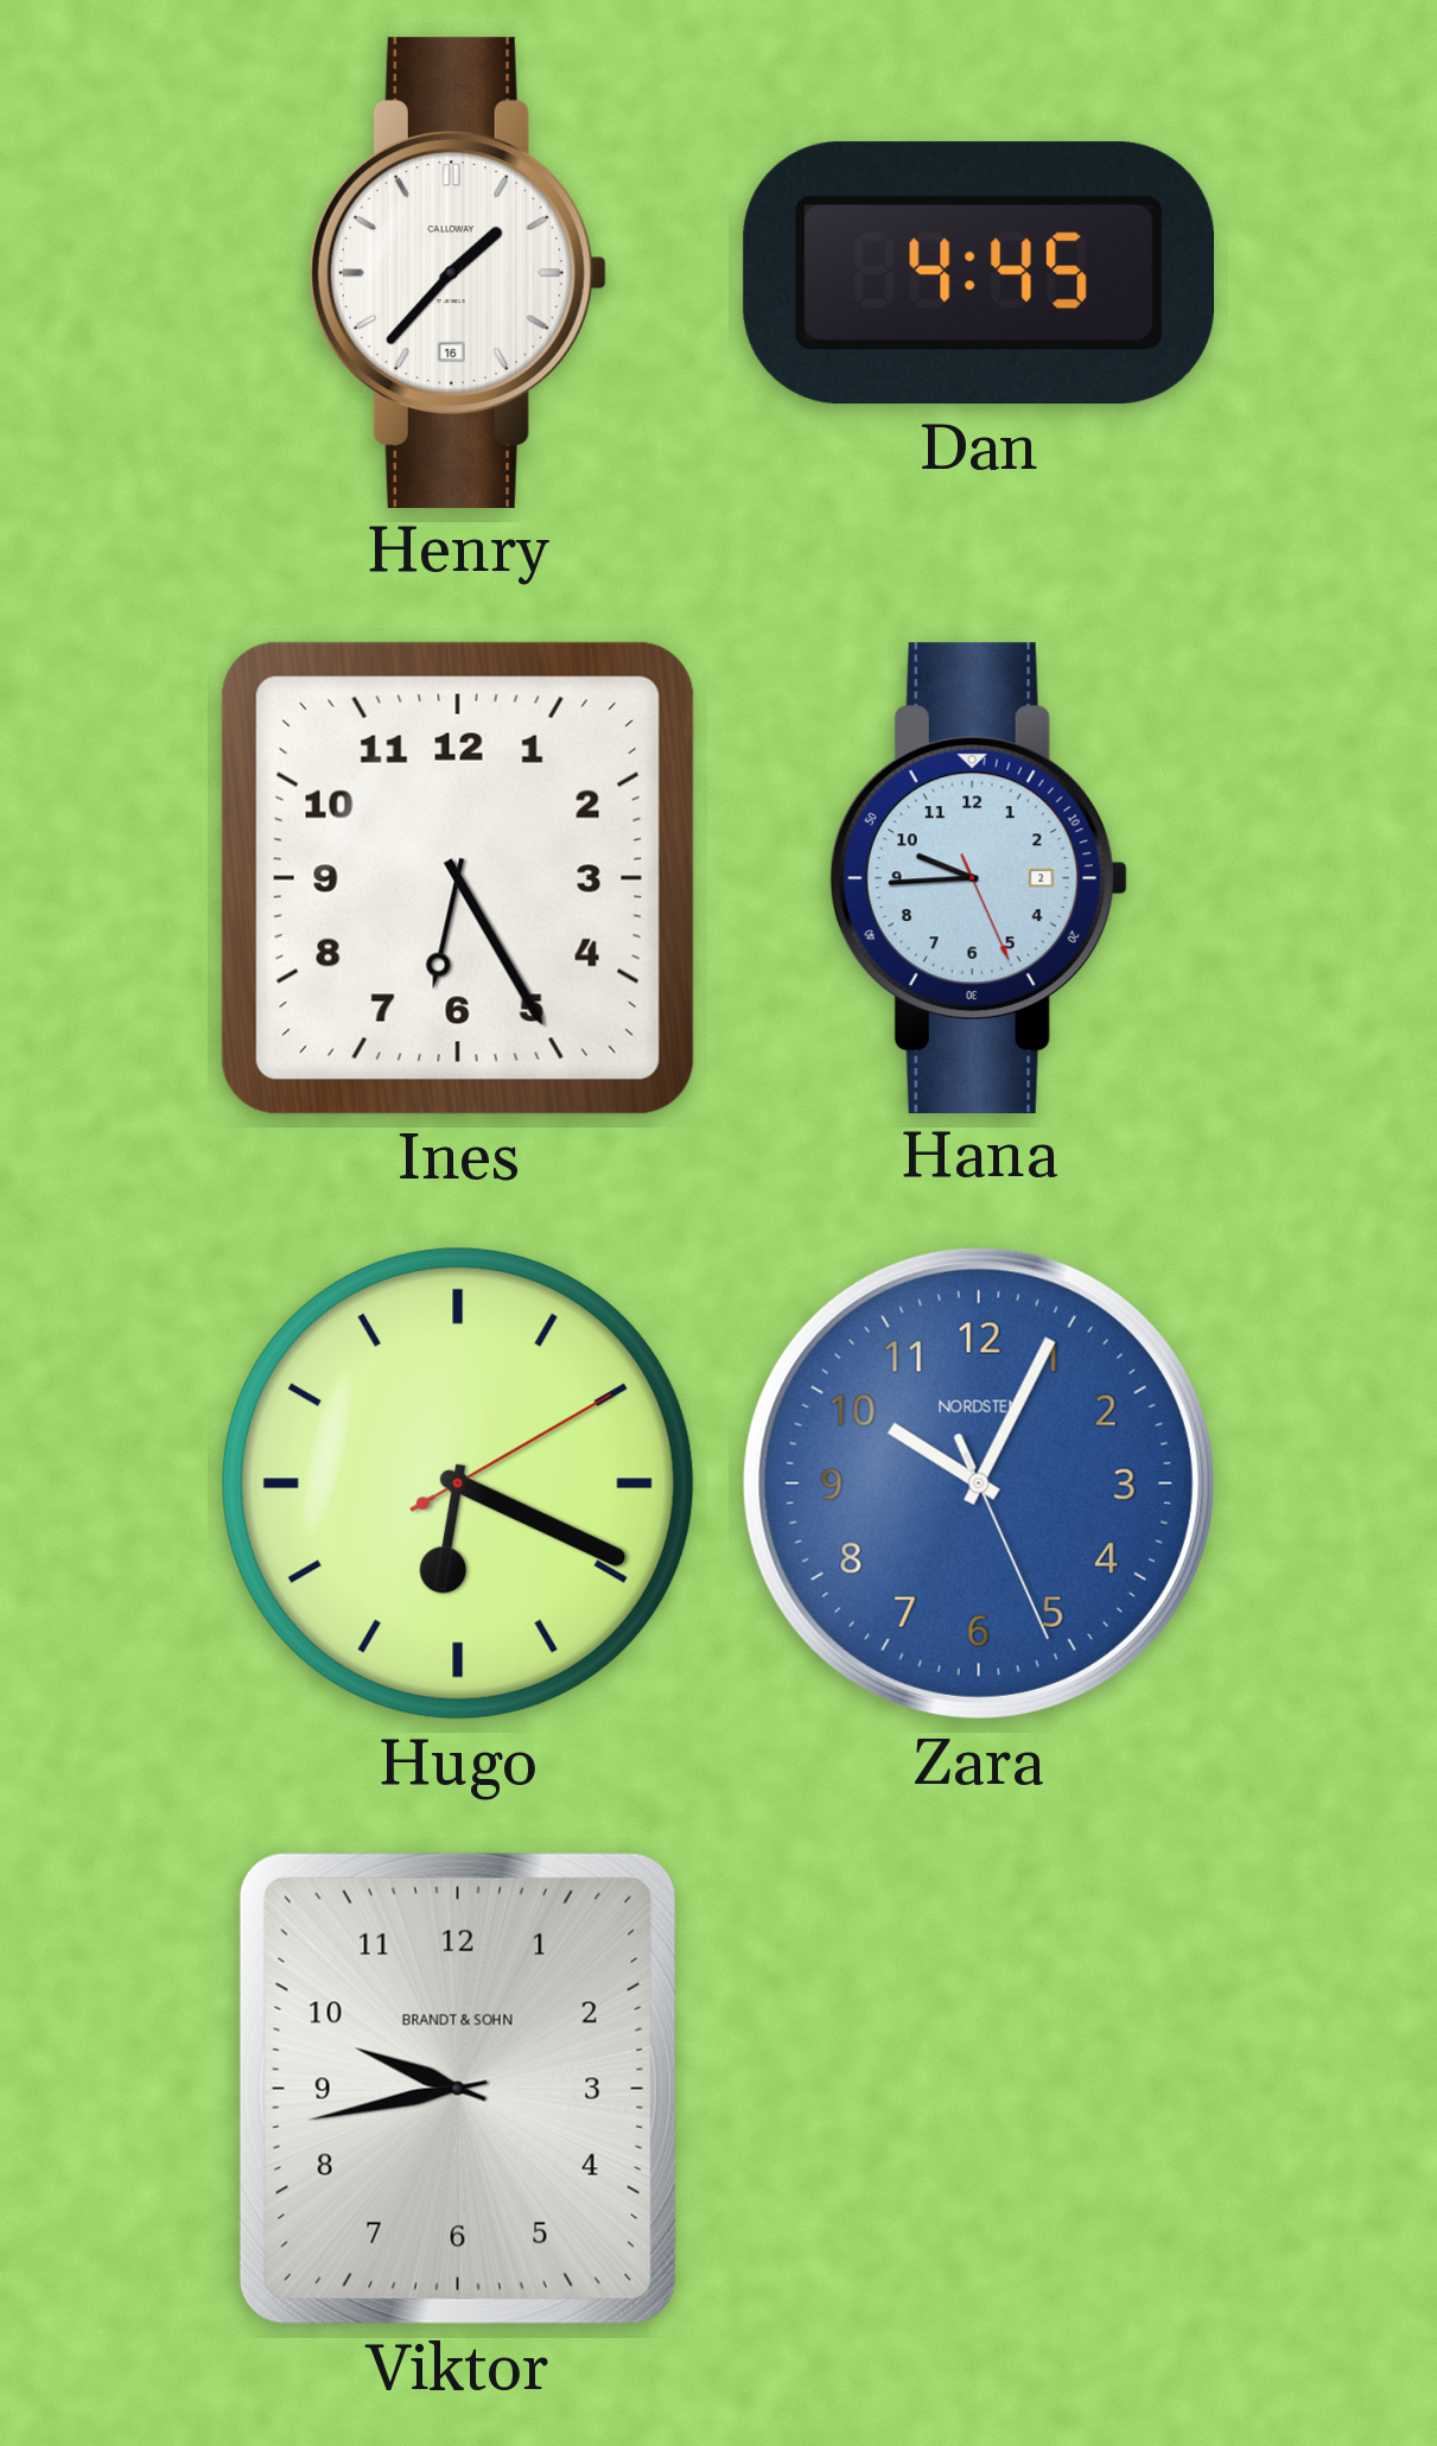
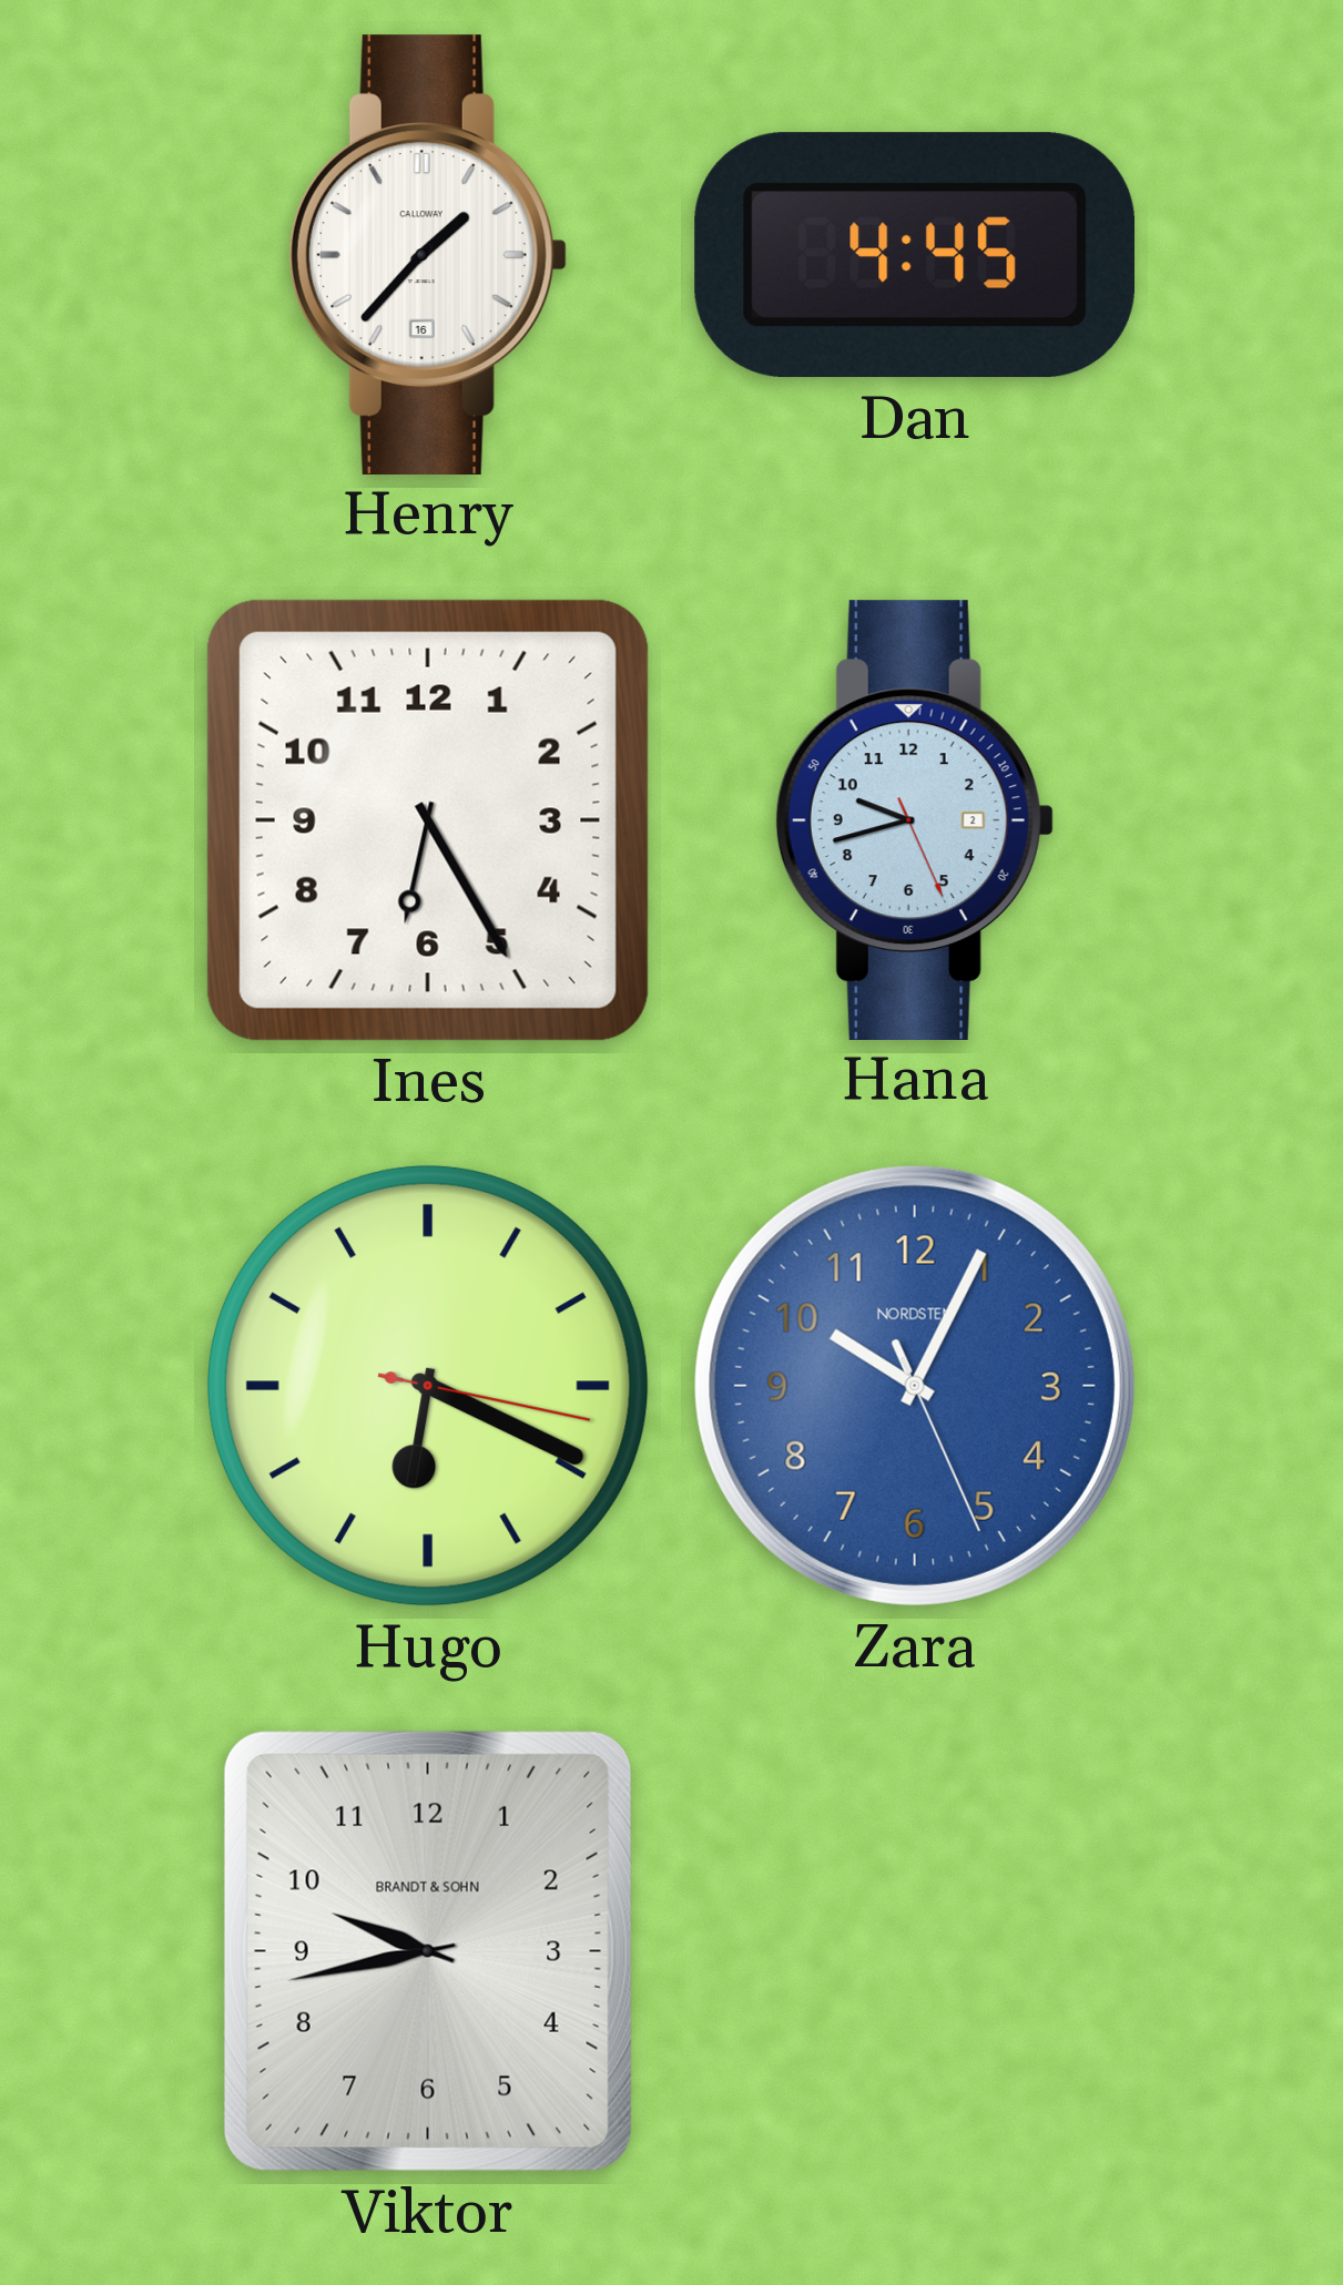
Hana: 9:44 -> 9:42 (915, 819)
Hugo: 6:19:10 -> 6:19:17 (428, 1386)
